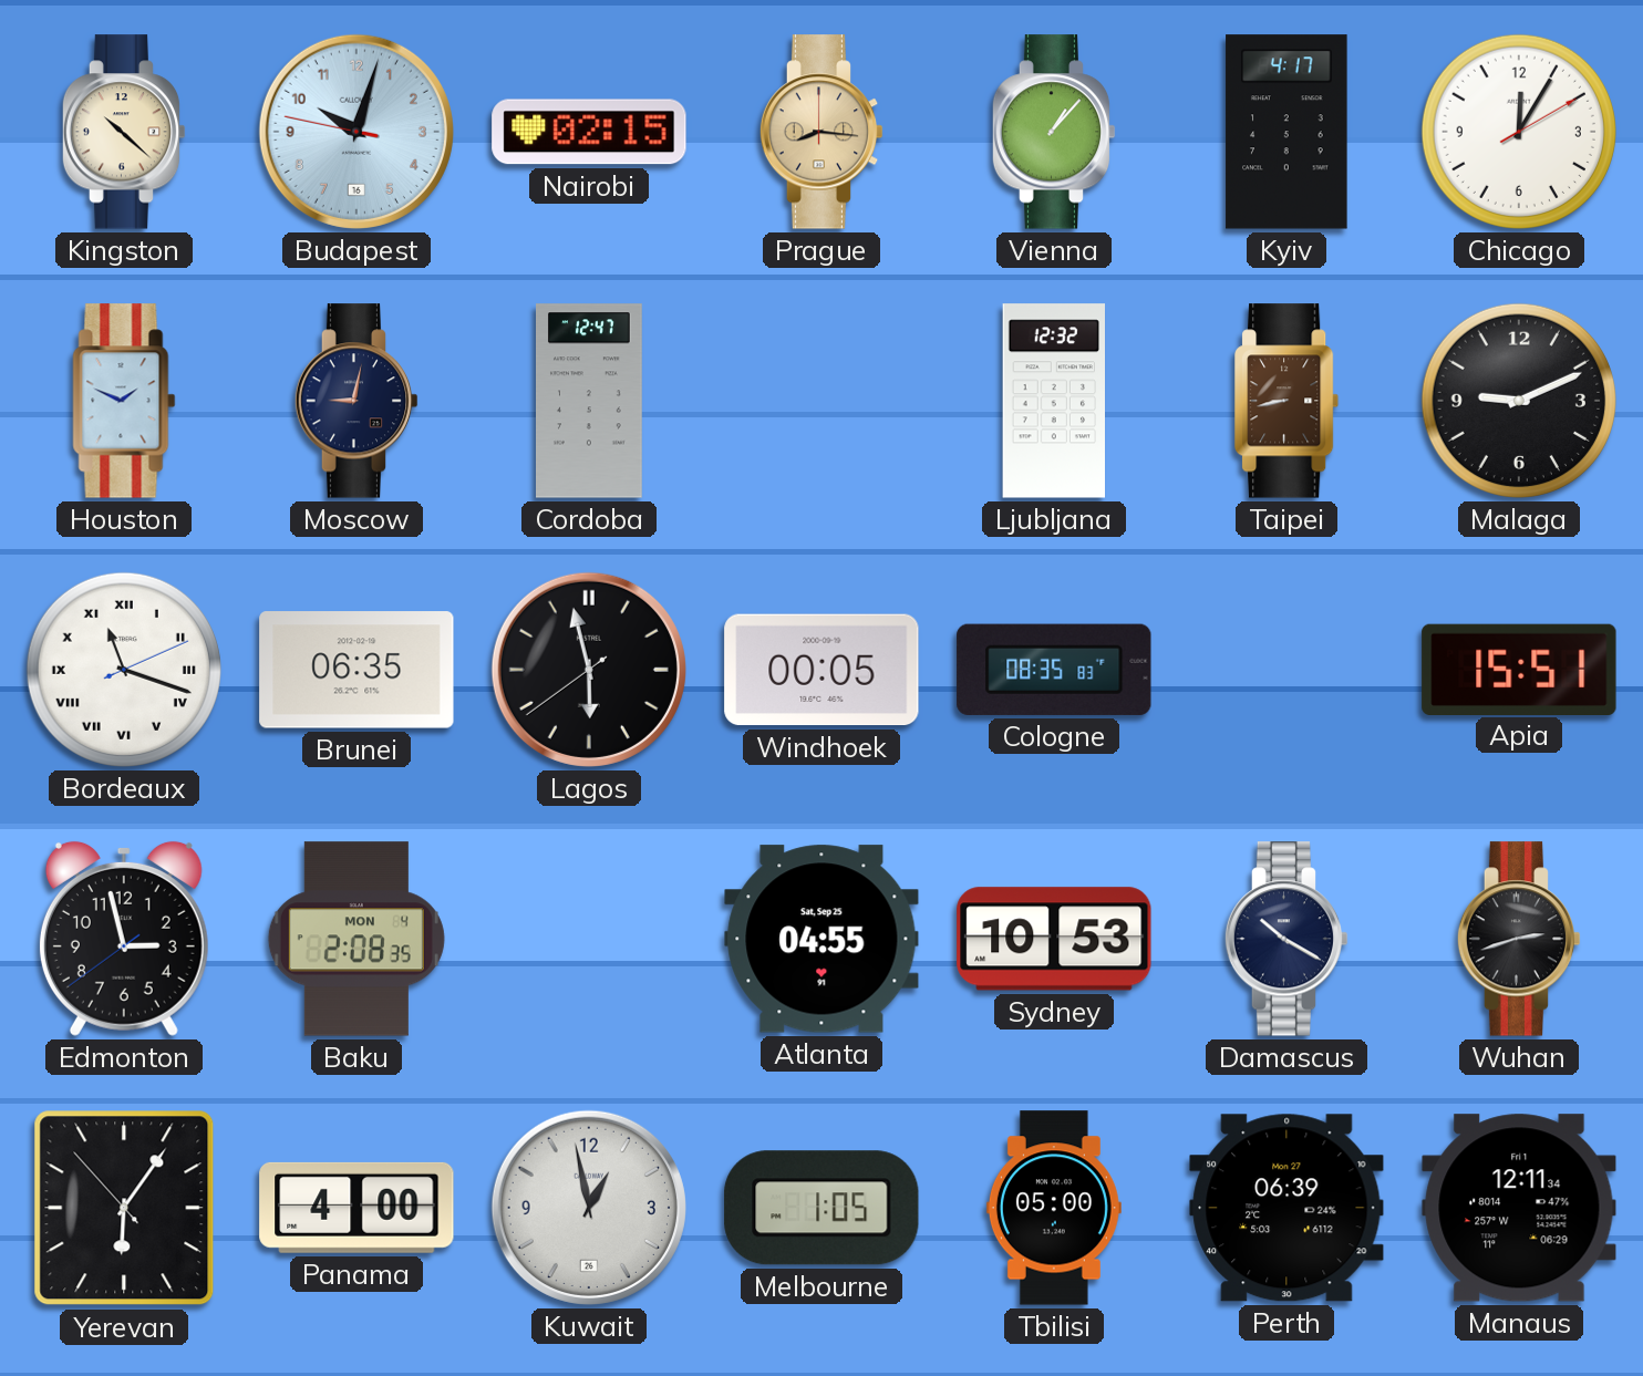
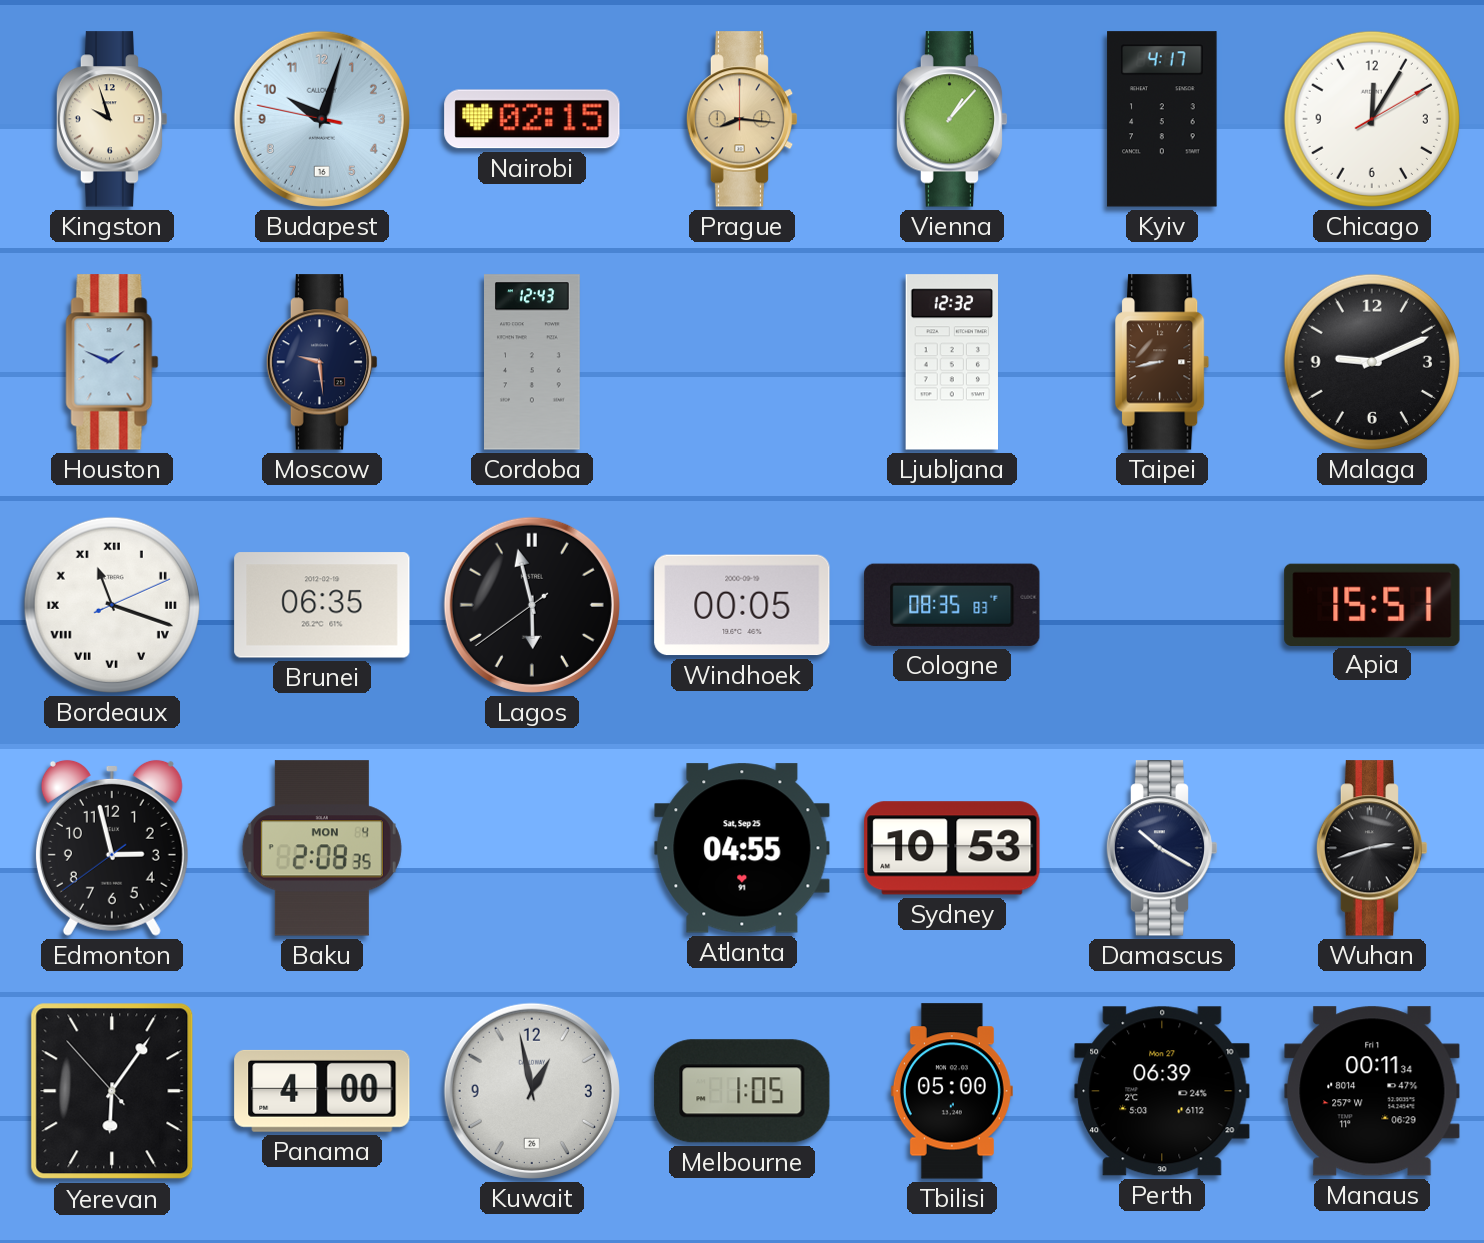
Kingston: 10:22 -> 9:57 (112, 119)
Moscow: 9:02 -> 9:29 (322, 362)
Cordoba: 12:47 -> 12:43 (533, 362)
Manaus: 12:11 -> 00:11 (1372, 1091)
